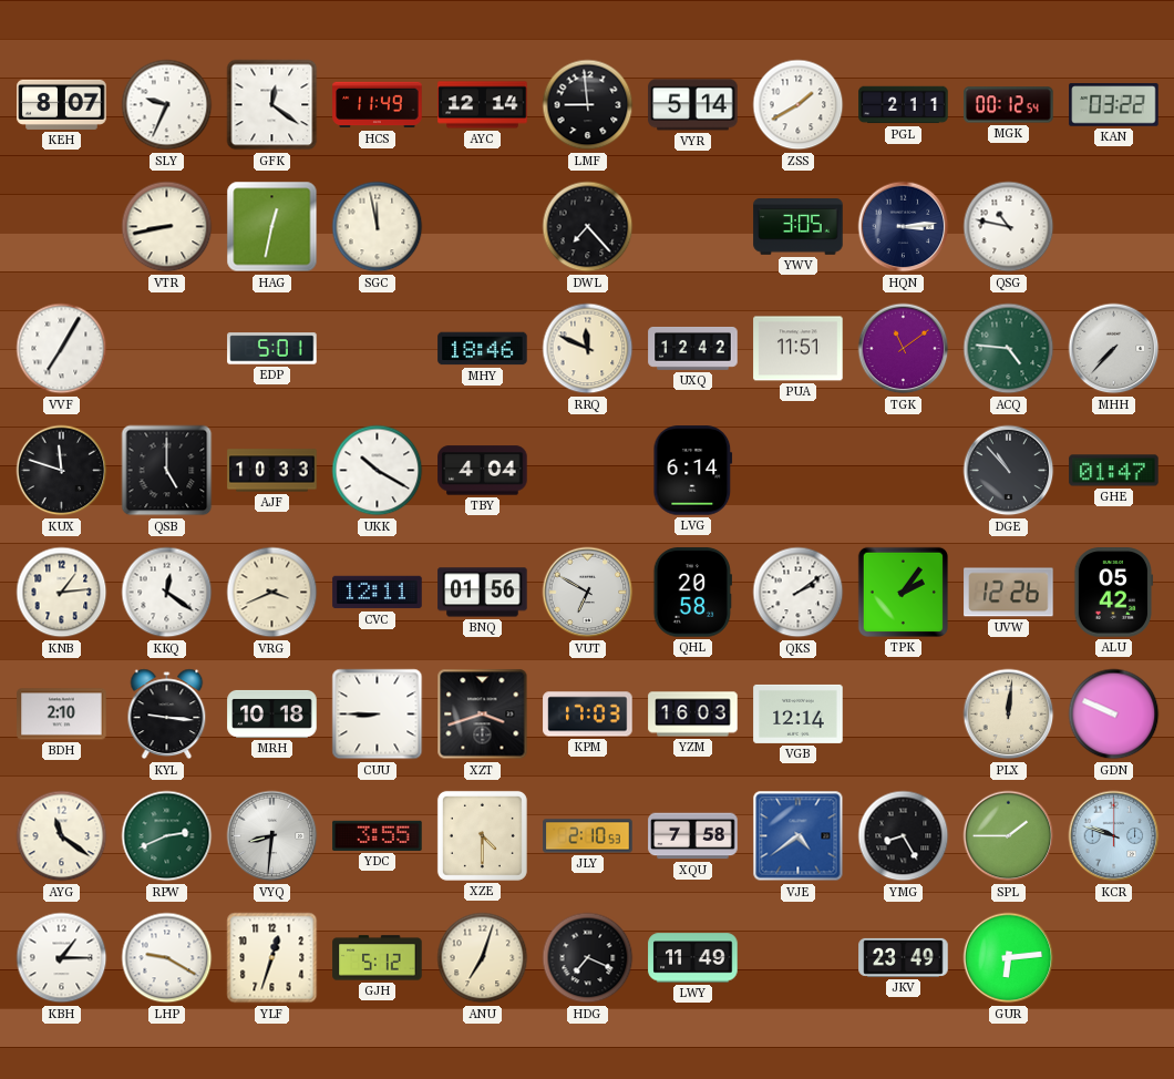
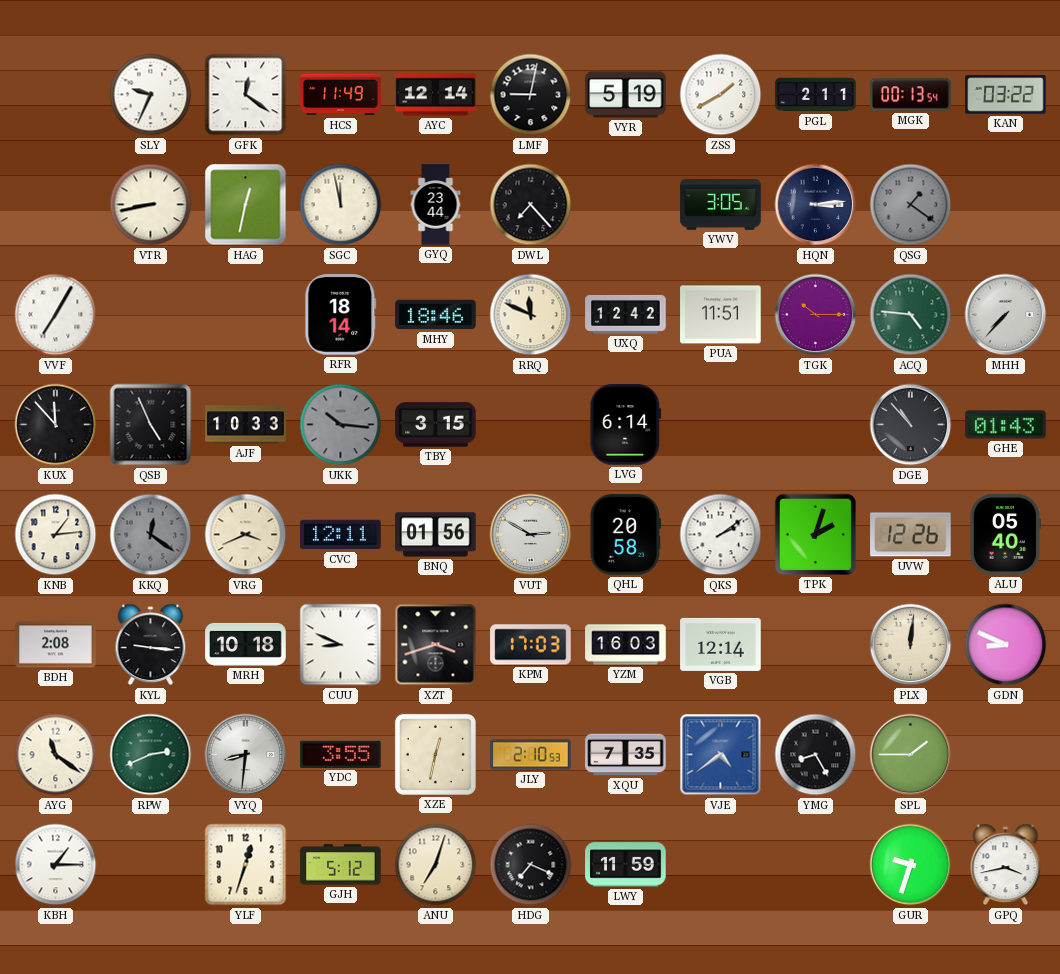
KEH: 8:07 -> none (62, 104)
LMF: 8:59 -> 9:02 (531, 95)
VYR: 5:14 -> 5:19 (626, 95)
MGK: 00:12 -> 00:13 (911, 95)
GYQ: none -> 23:44 (436, 205)
QSG: 10:47 -> 1:21 (911, 205)
QSG dial: white -> grey (911, 205)
EDP: 5:01 -> none (272, 349)
RFR: none -> 18:14 (341, 315)
TGK: 11:09 -> 10:15 (816, 315)
KUX: 11:48 -> 11:53 (56, 425)
QSB: 5:00 -> 4:56 (151, 425)
UKK: 10:20 -> 10:16 (341, 425)
UKK dial: white -> grey (341, 425)
TBY: 4:04 -> 3:15 (436, 425)
GHE: 01:47 -> 01:43 (1006, 425)
KKQ dial: white -> grey (151, 535)
VUT: 6:50 -> 2:50 (531, 535)
TPK: 2:06 -> 2:03 (815, 534)
ALU: 05:42 -> 05:40 (1005, 535)
BDH: 2:10 -> 2:08 (56, 645)
CUU: 8:45 -> 8:49 (341, 645)
GDN: 9:49 -> 8:49 (1006, 645)
XZE: 4:30 -> 12:32 (435, 754)
XQU: 7:58 -> 7:35 (626, 755)
KCR: 9:48 -> none (1114, 836)
LHP: 9:20 -> none (167, 958)
LWY: 11:49 -> 11:59 (626, 865)
JKV: 23:49 -> none (904, 957)
GUR: 6:14 -> 9:33 (911, 865)
GPQ: none -> 3:43 (1006, 865)
